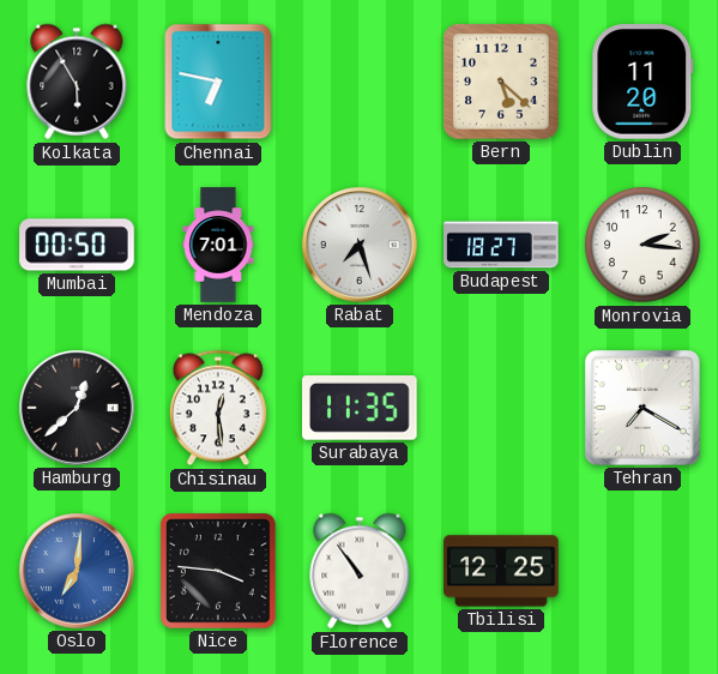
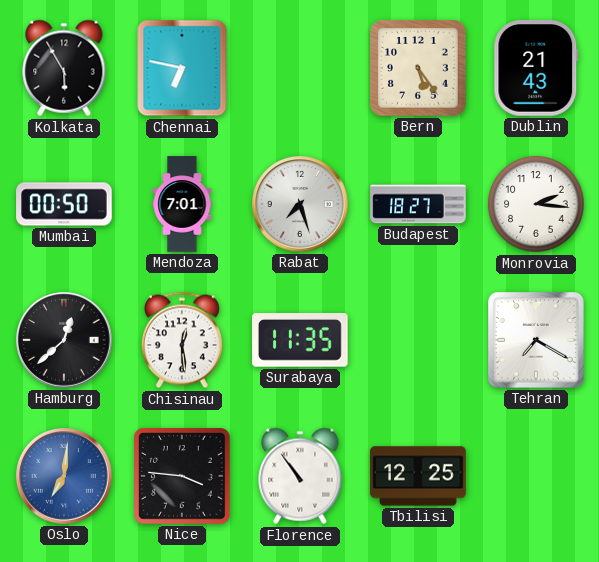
Bern: 5:22 -> 5:24 (418, 68)
Dublin: 11:20 -> 21:43 (536, 68)
